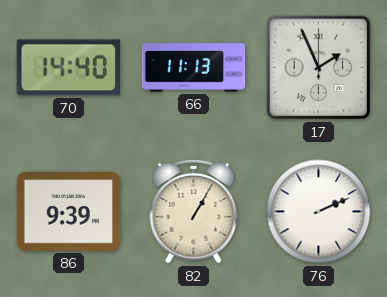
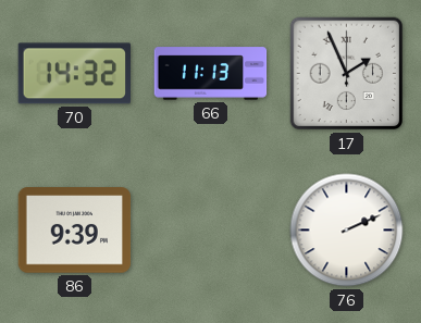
70: 14:40 -> 14:32 (74, 74)
82: 1:05 -> none (194, 211)
